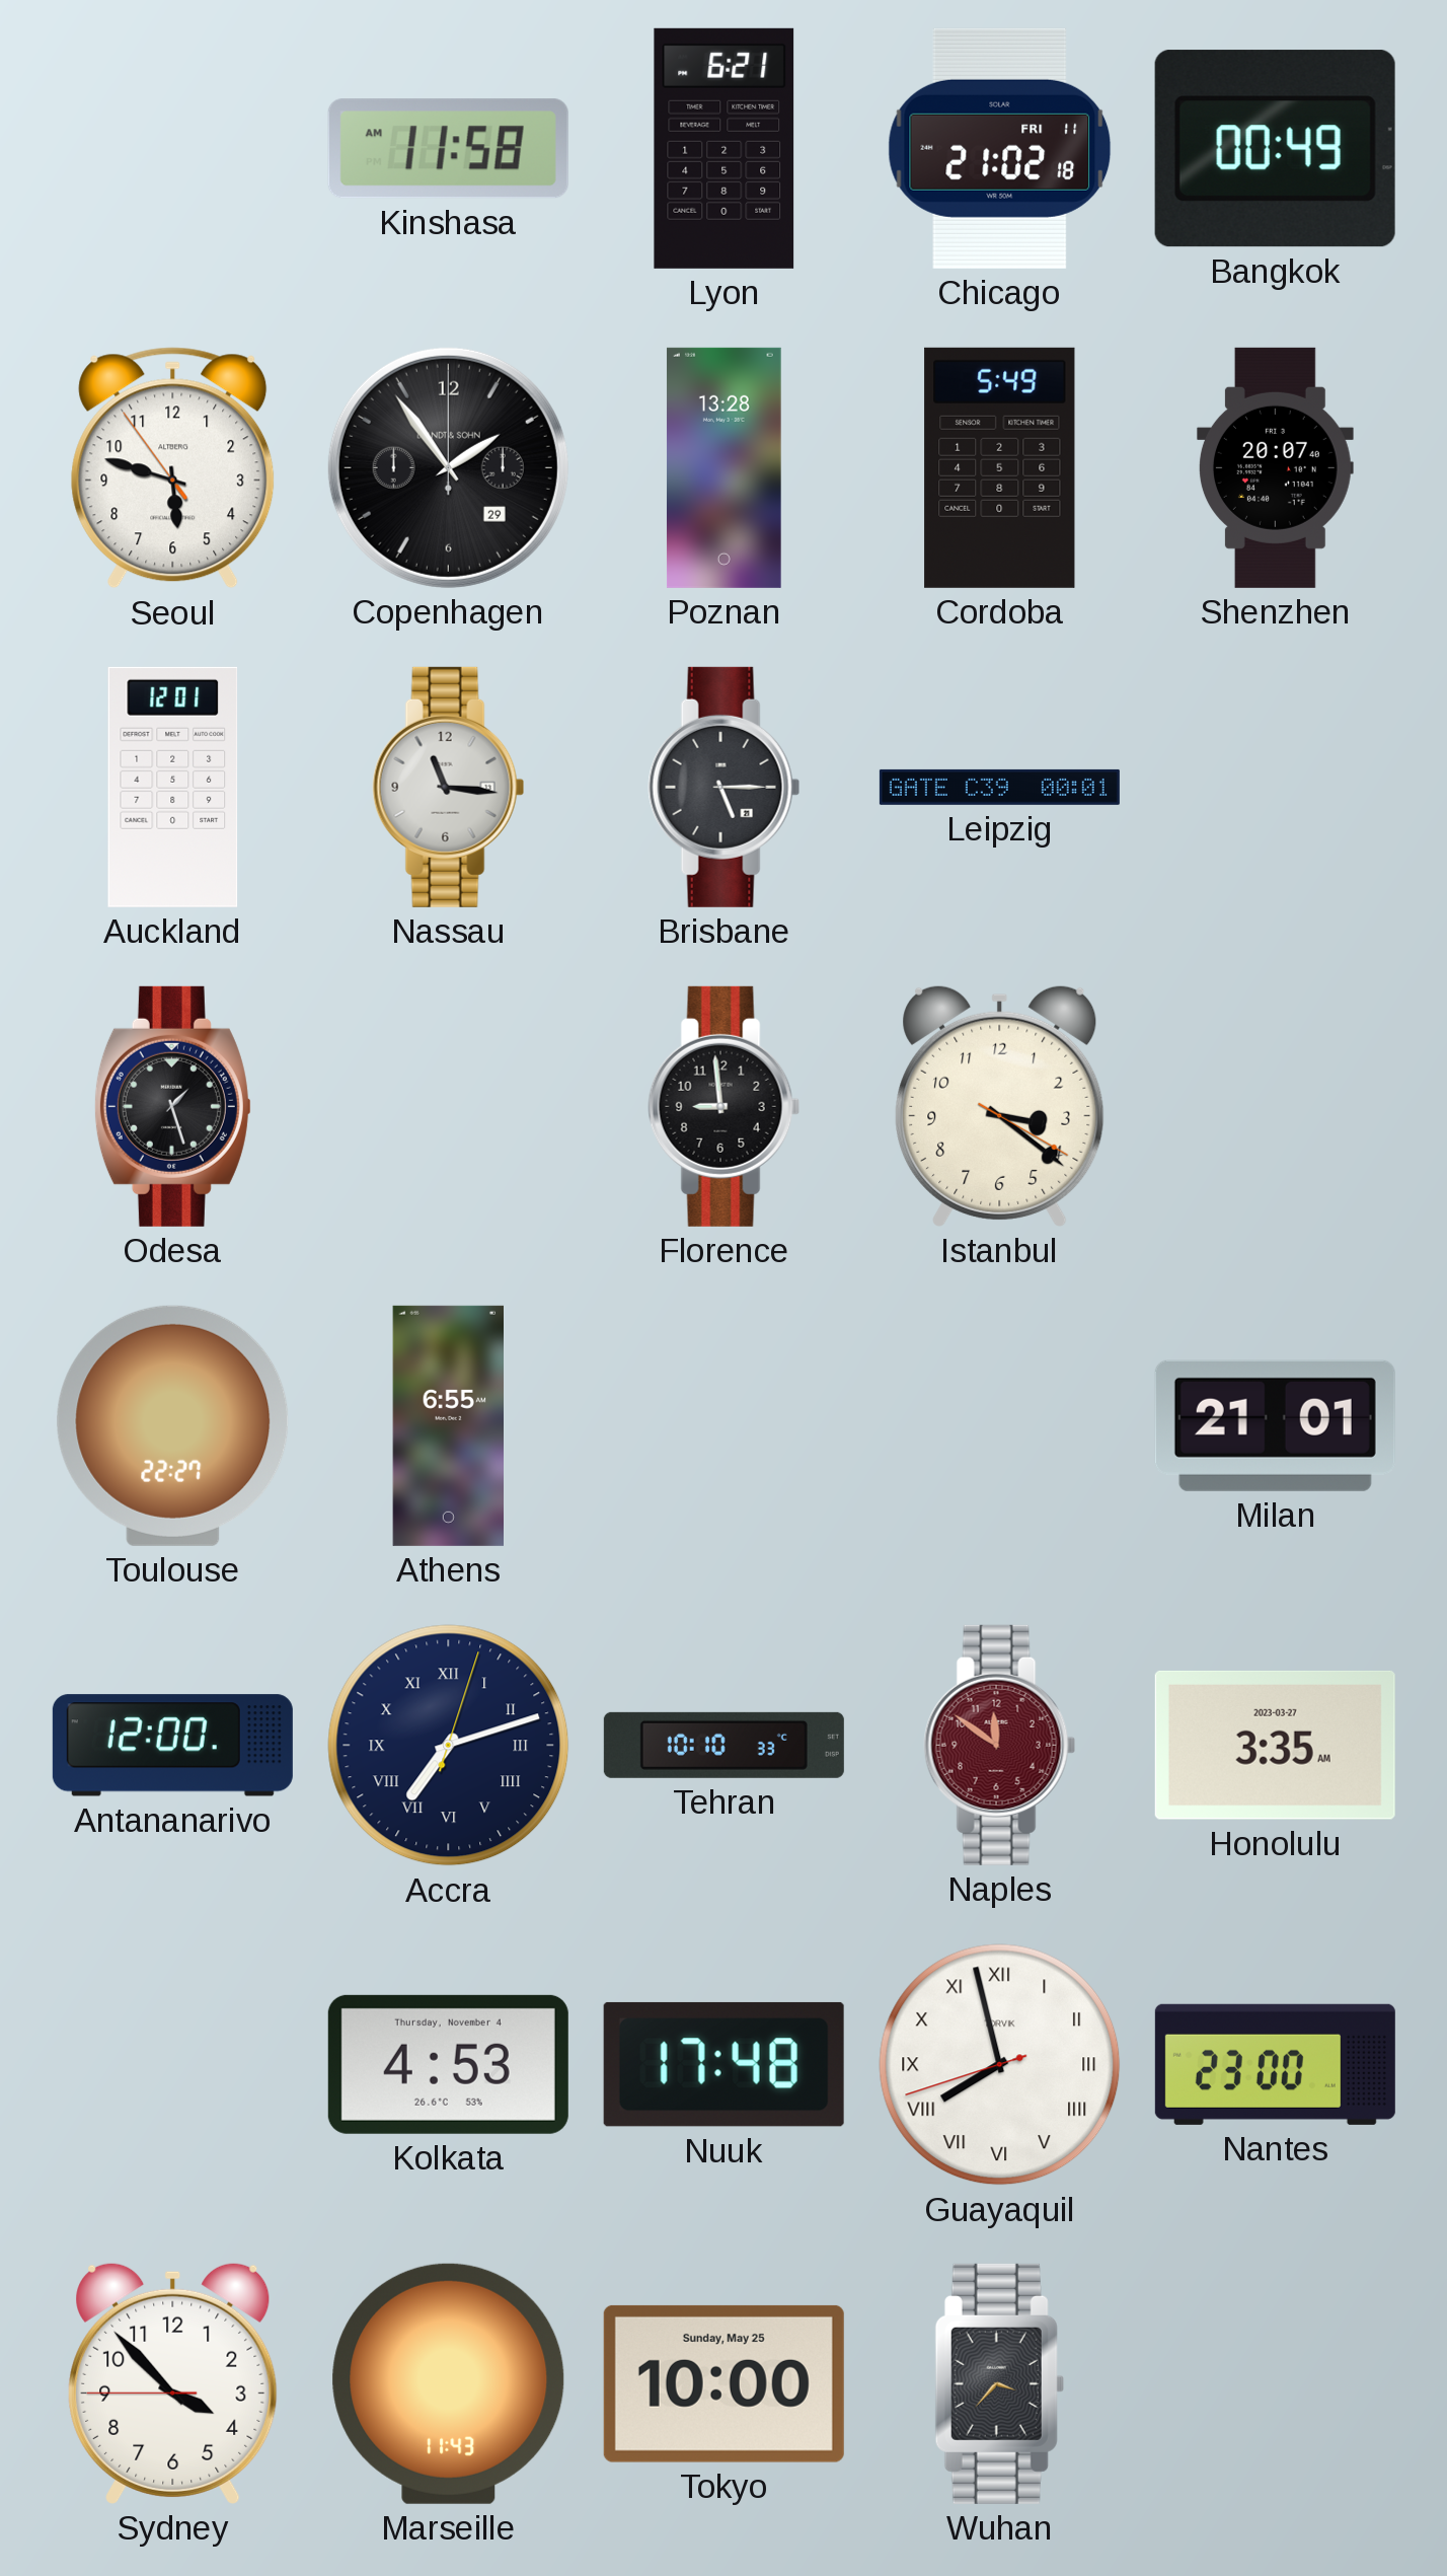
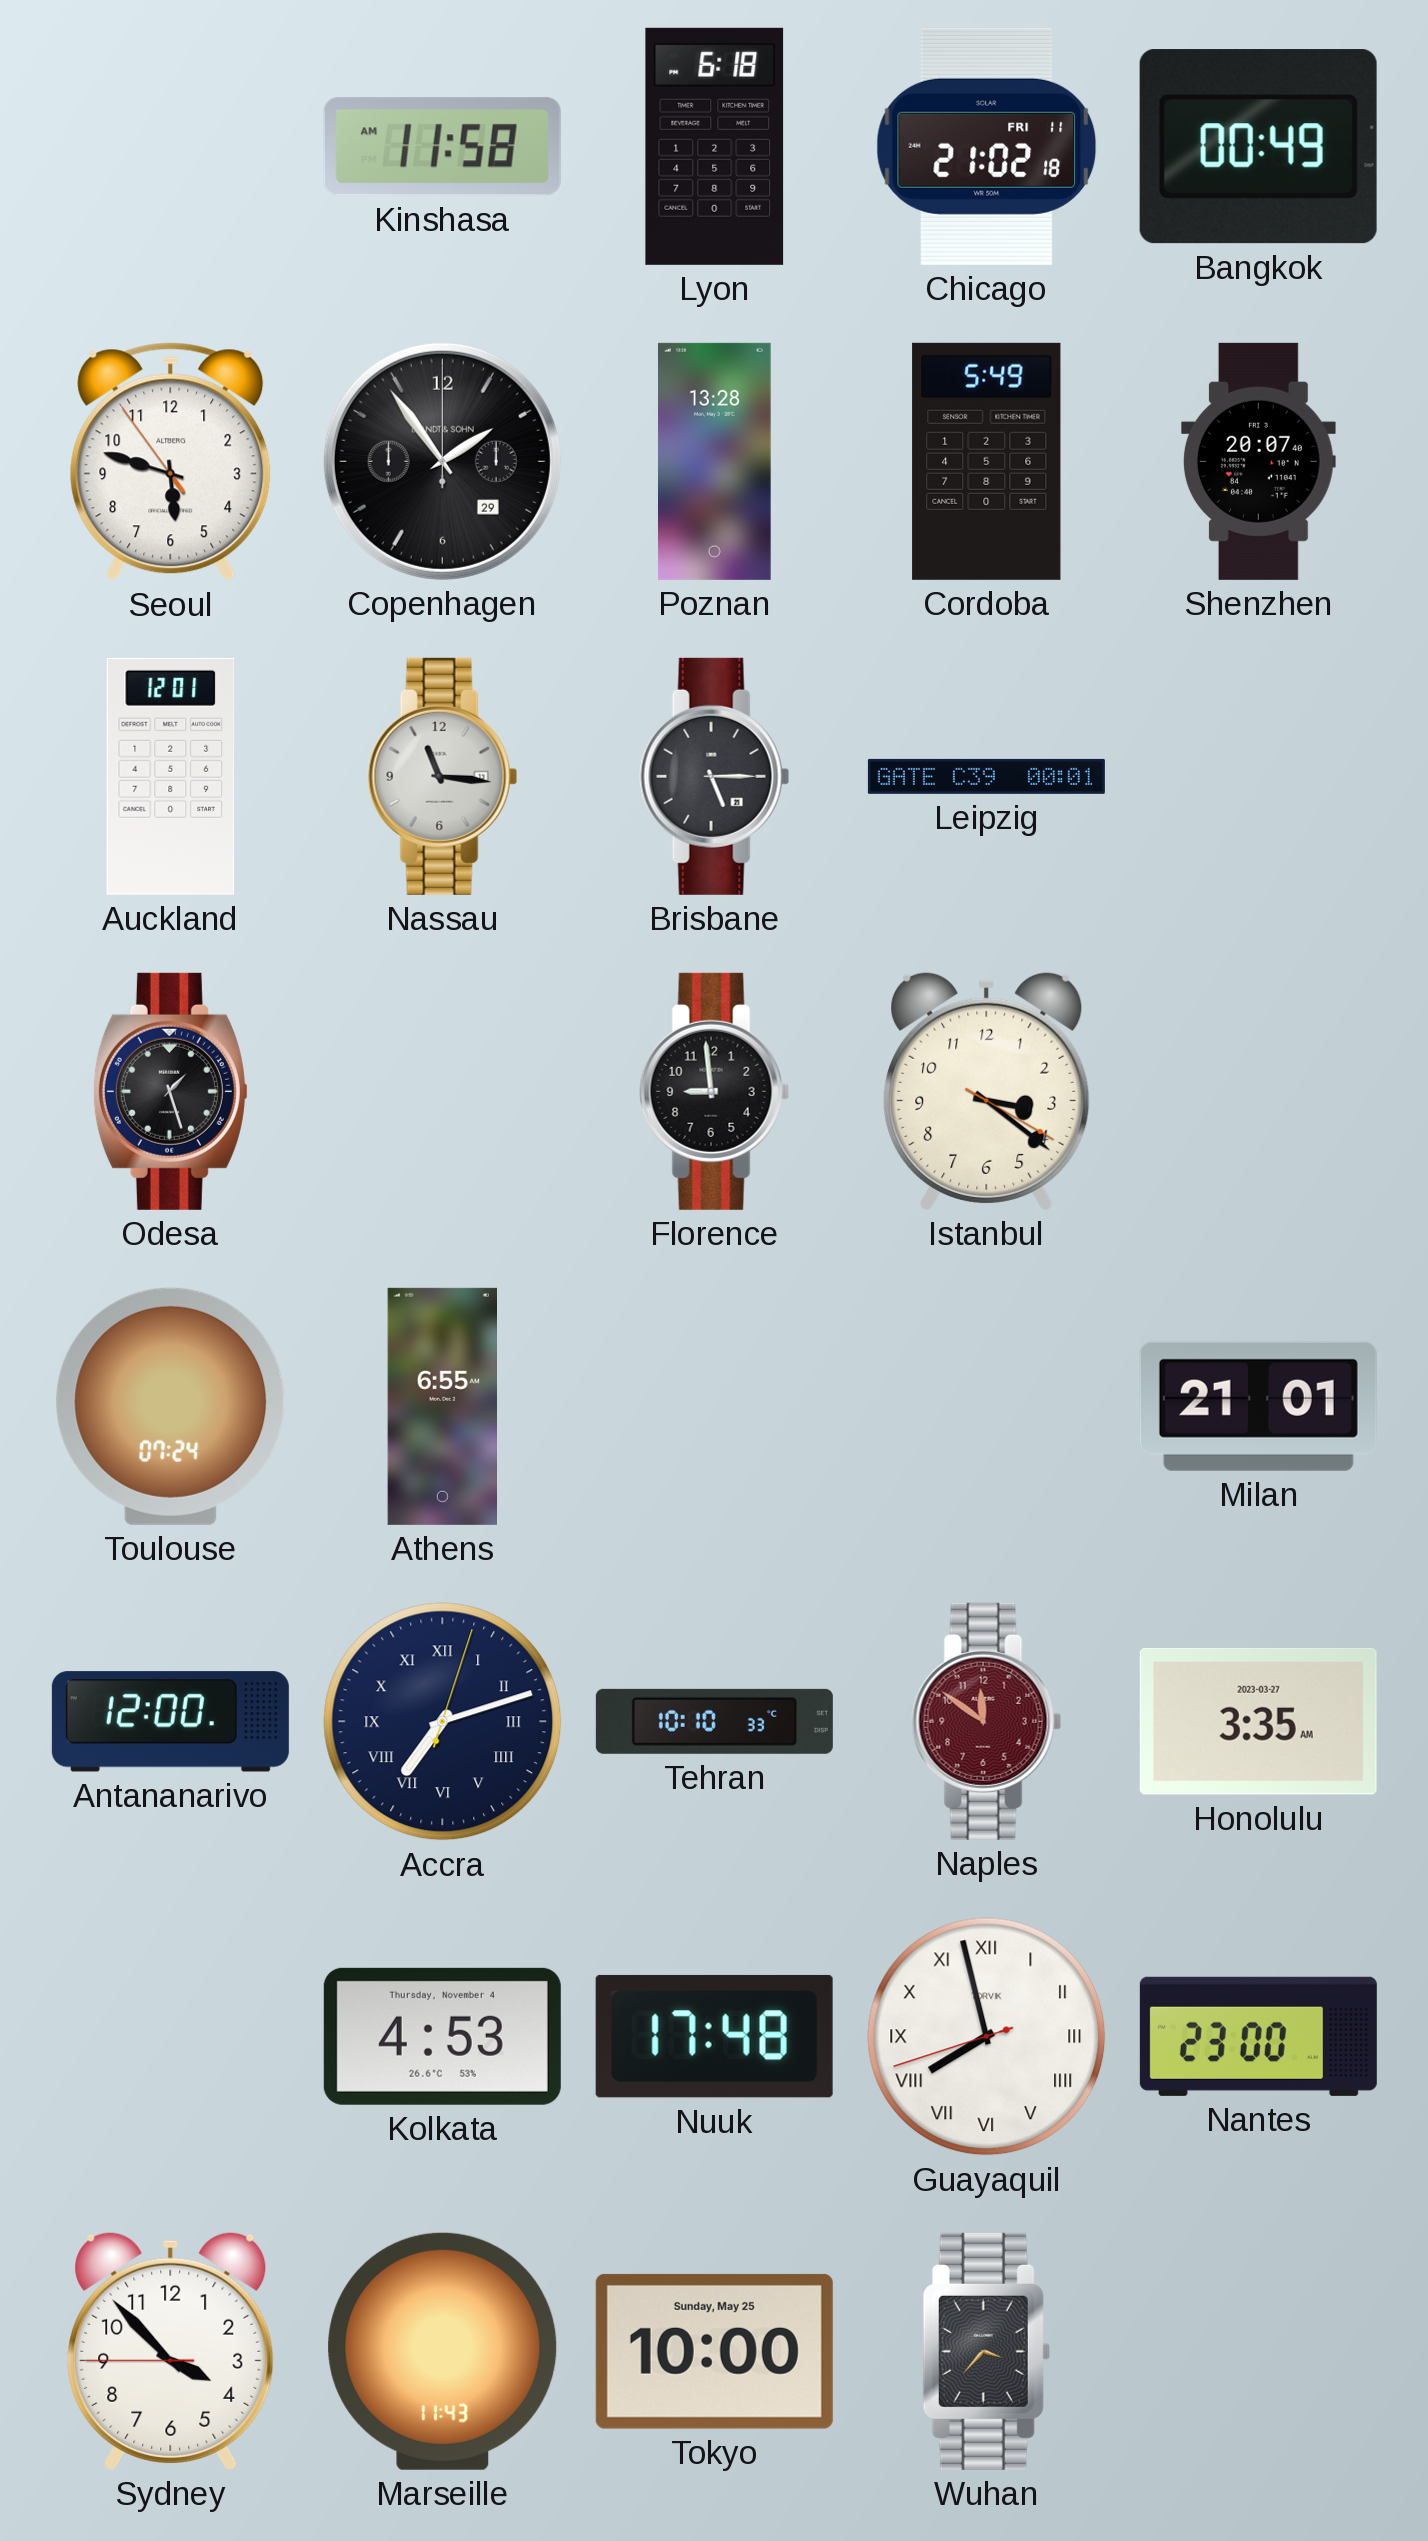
Lyon: 6:21 -> 6:18 (715, 146)
Toulouse: 22:27 -> 07:24 (171, 1406)
